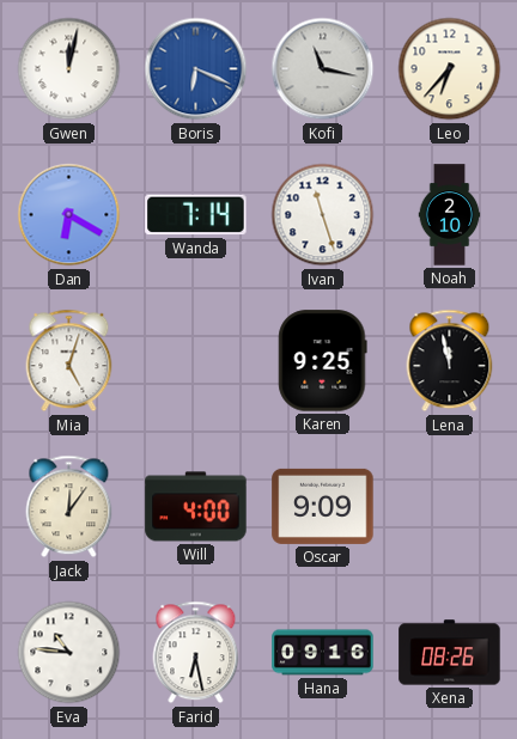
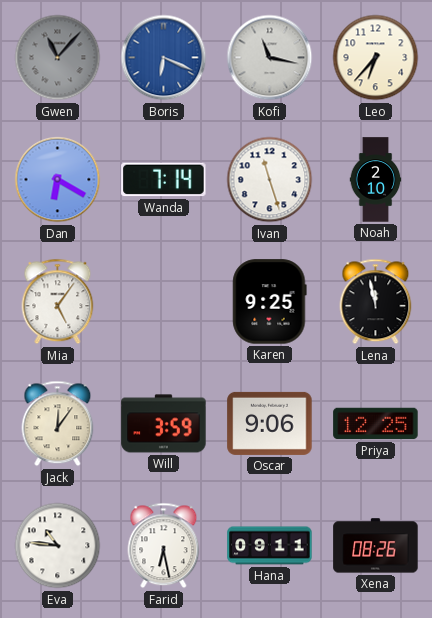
Gwen: 12:02 -> 11:07 (58, 58)
Gwen dial: white -> grey (58, 58)
Mia: 5:03 -> 5:06 (58, 302)
Will: 4:00 -> 3:59 (164, 424)
Oscar: 9:09 -> 9:06 (270, 423)
Priya: none -> 12:25 (376, 424)
Hana: 09:16 -> 09:11 (270, 546)
